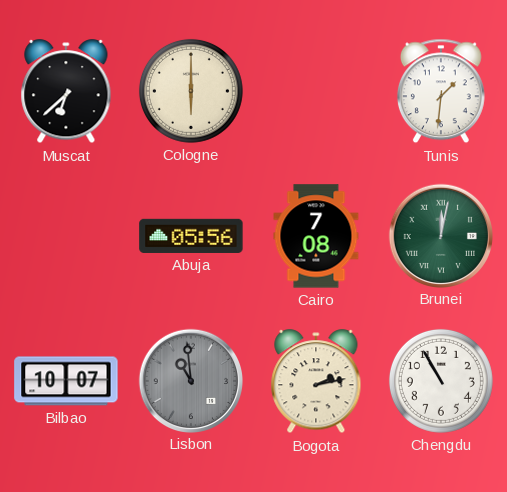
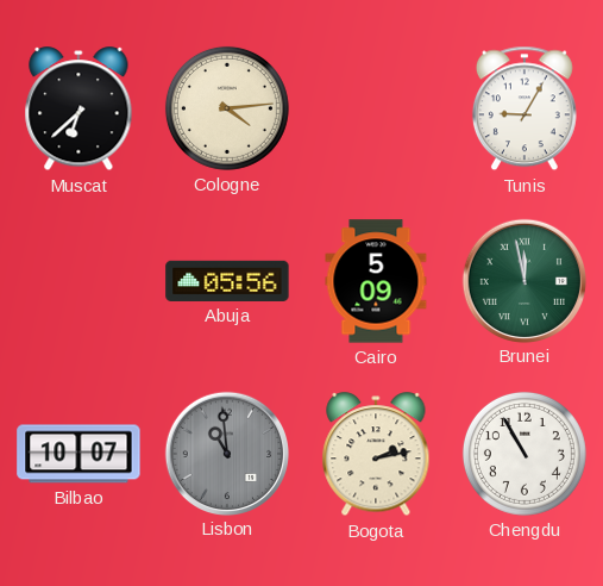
Cologne: 6:00 -> 4:14 (227, 108)
Tunis: 1:31 -> 9:05 (525, 108)
Cairo: 7:08 -> 5:09 (376, 281)
Brunei: 12:02 -> 11:58 (523, 280)
